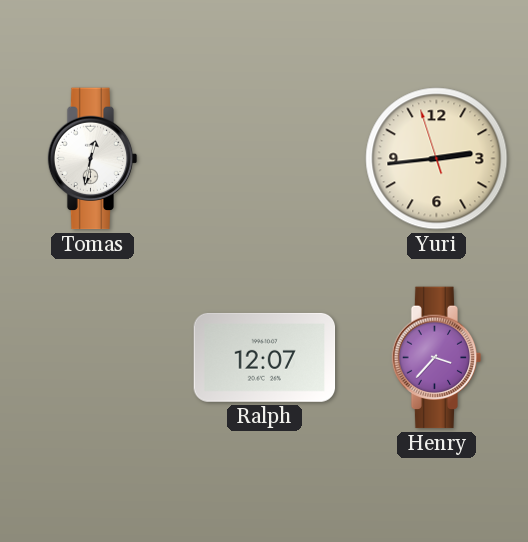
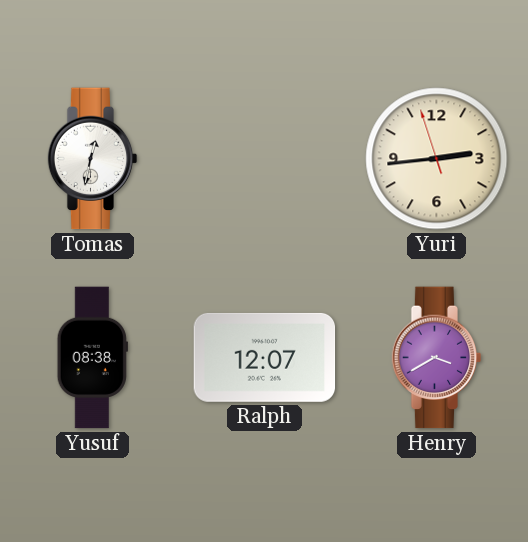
Yusuf: none -> 08:38 (92, 358)
Henry: 3:37 -> 3:40 (437, 358)
